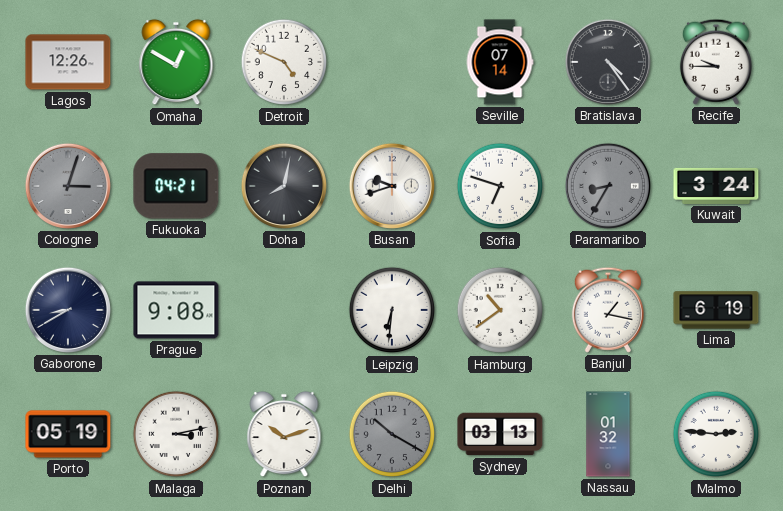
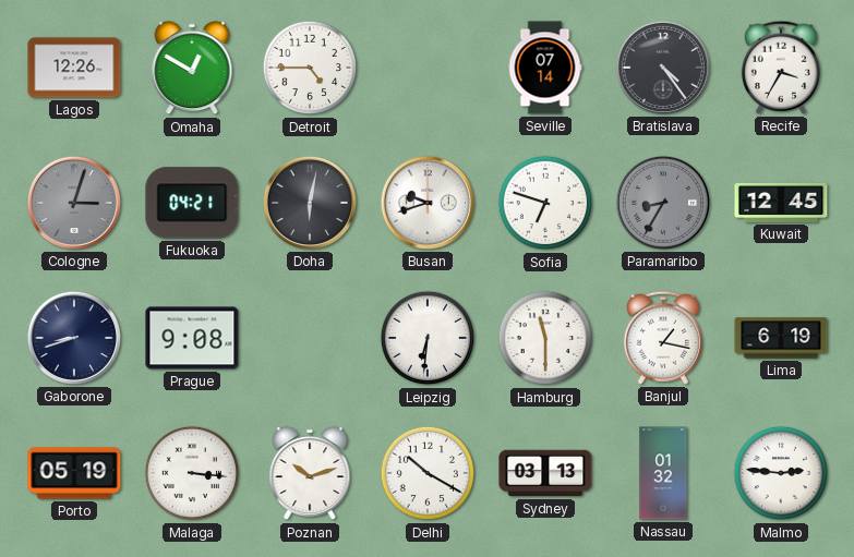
Detroit: 4:49 -> 4:45 (310, 68)
Recife: 9:45 -> 3:35 (781, 68)
Doha: 8:02 -> 6:02 (310, 203)
Kuwait: 3:24 -> 12:45 (781, 203)
Gaborone: 8:40 -> 8:42 (74, 338)
Hamburg: 10:39 -> 11:30 (545, 338)
Malaga: 3:13 -> 3:16 (192, 473)
Delhi dial: grey -> white (428, 473)
